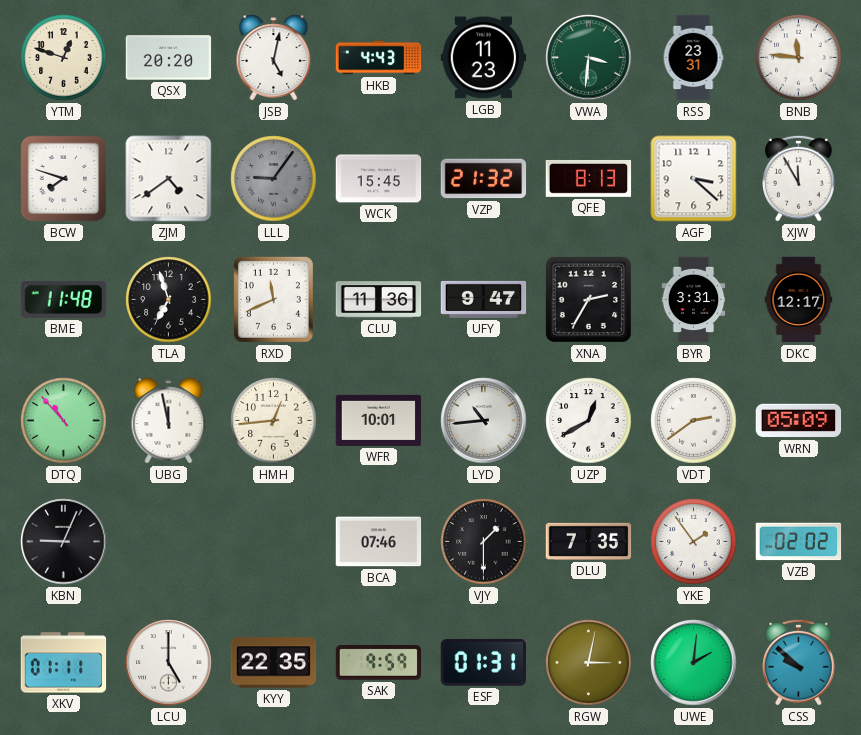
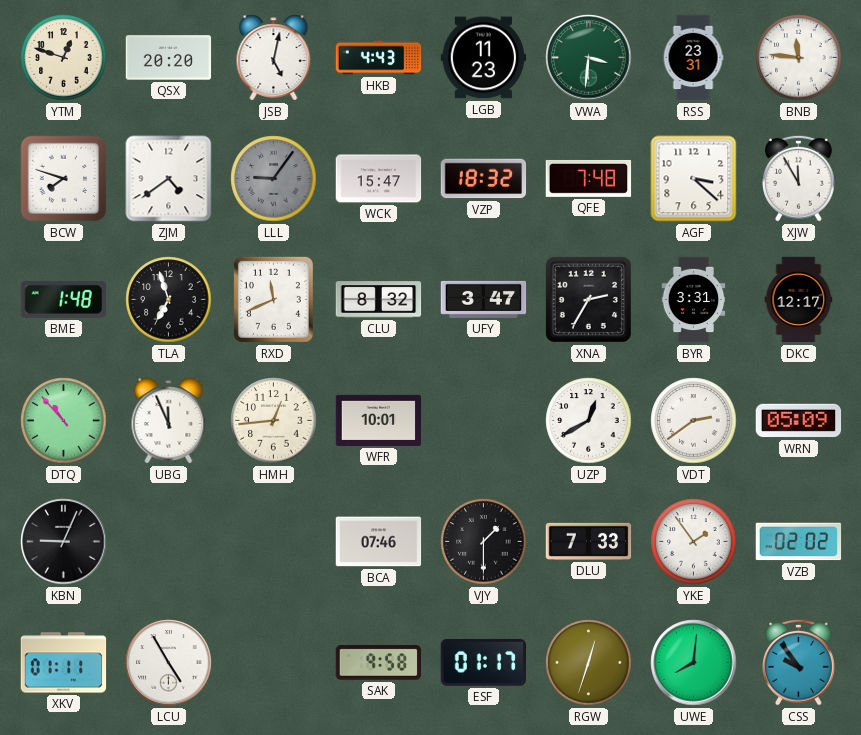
WCK: 15:45 -> 15:47 (379, 179)
VZP: 21:32 -> 18:32 (484, 179)
QFE: 8:13 -> 7:48 (589, 178)
BME: 11:48 -> 1:48 (64, 299)
CLU: 11:36 -> 8:32 (379, 300)
UFY: 9:47 -> 3:47 (484, 299)
UBG: 11:58 -> 11:56 (169, 421)
LYD: 10:44 -> none (484, 421)
DLU: 7:35 -> 7:33 (589, 541)
LCU: 5:00 -> 4:55 (169, 663)
KYY: 22:35 -> none (274, 663)
SAK: 9:59 -> 9:58 (379, 663)
ESF: 01:31 -> 01:17 (484, 662)
RGW: 3:02 -> 12:33 (589, 663)
UWE: 2:01 -> 8:01 (694, 663)
CSS: 9:52 -> 9:54 (799, 662)
